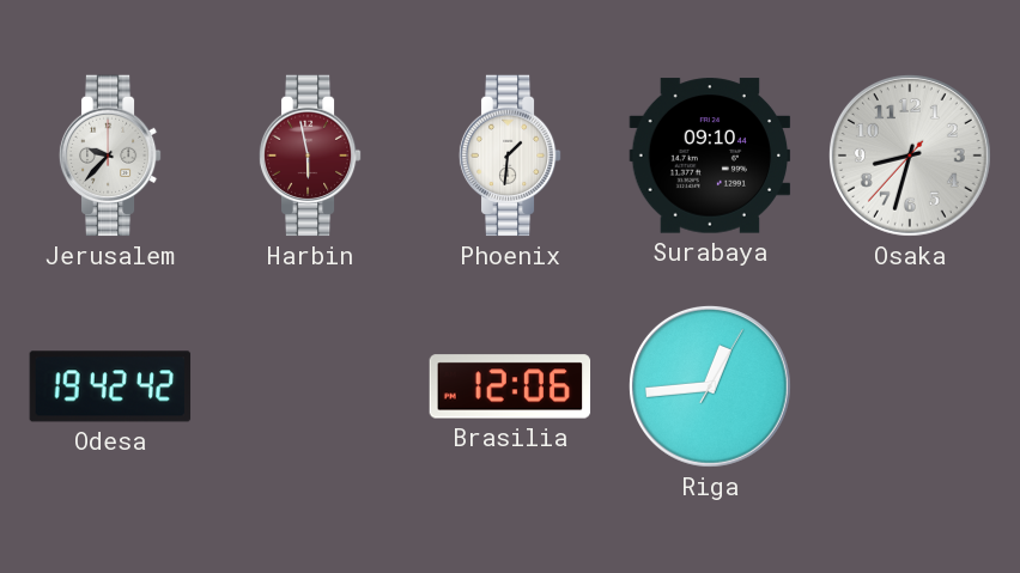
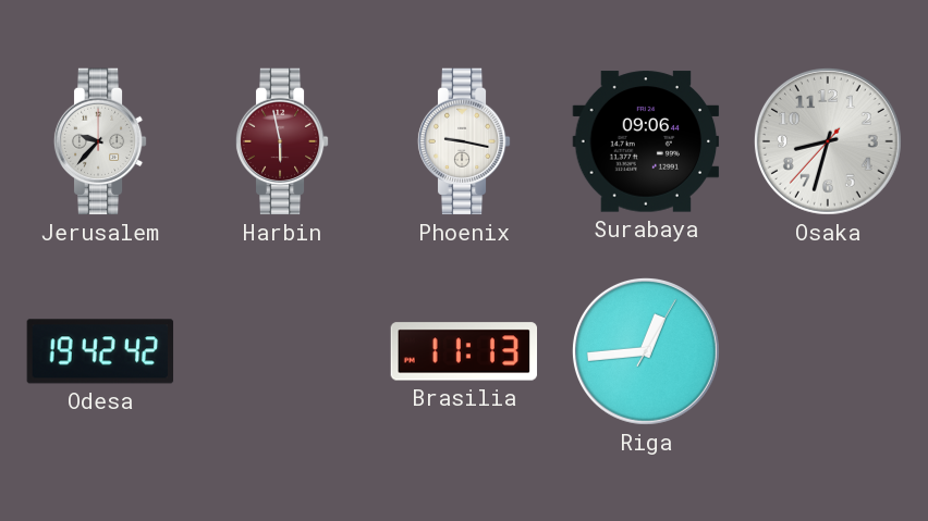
Phoenix: 1:31 -> 9:17 (464, 141)
Surabaya: 09:10 -> 09:06 (646, 141)
Brasilia: 12:06 -> 11:13 (464, 351)
